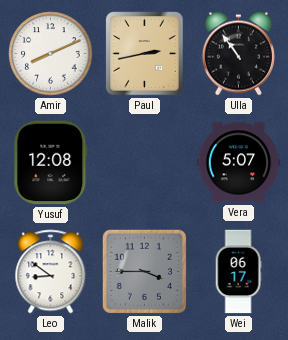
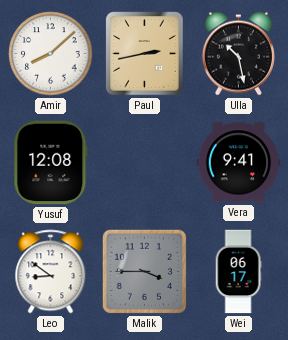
Amir: 8:11 -> 8:08 (51, 54)
Ulla: 10:54 -> 10:28 (238, 54)
Vera: 5:07 -> 9:41 (239, 163)
